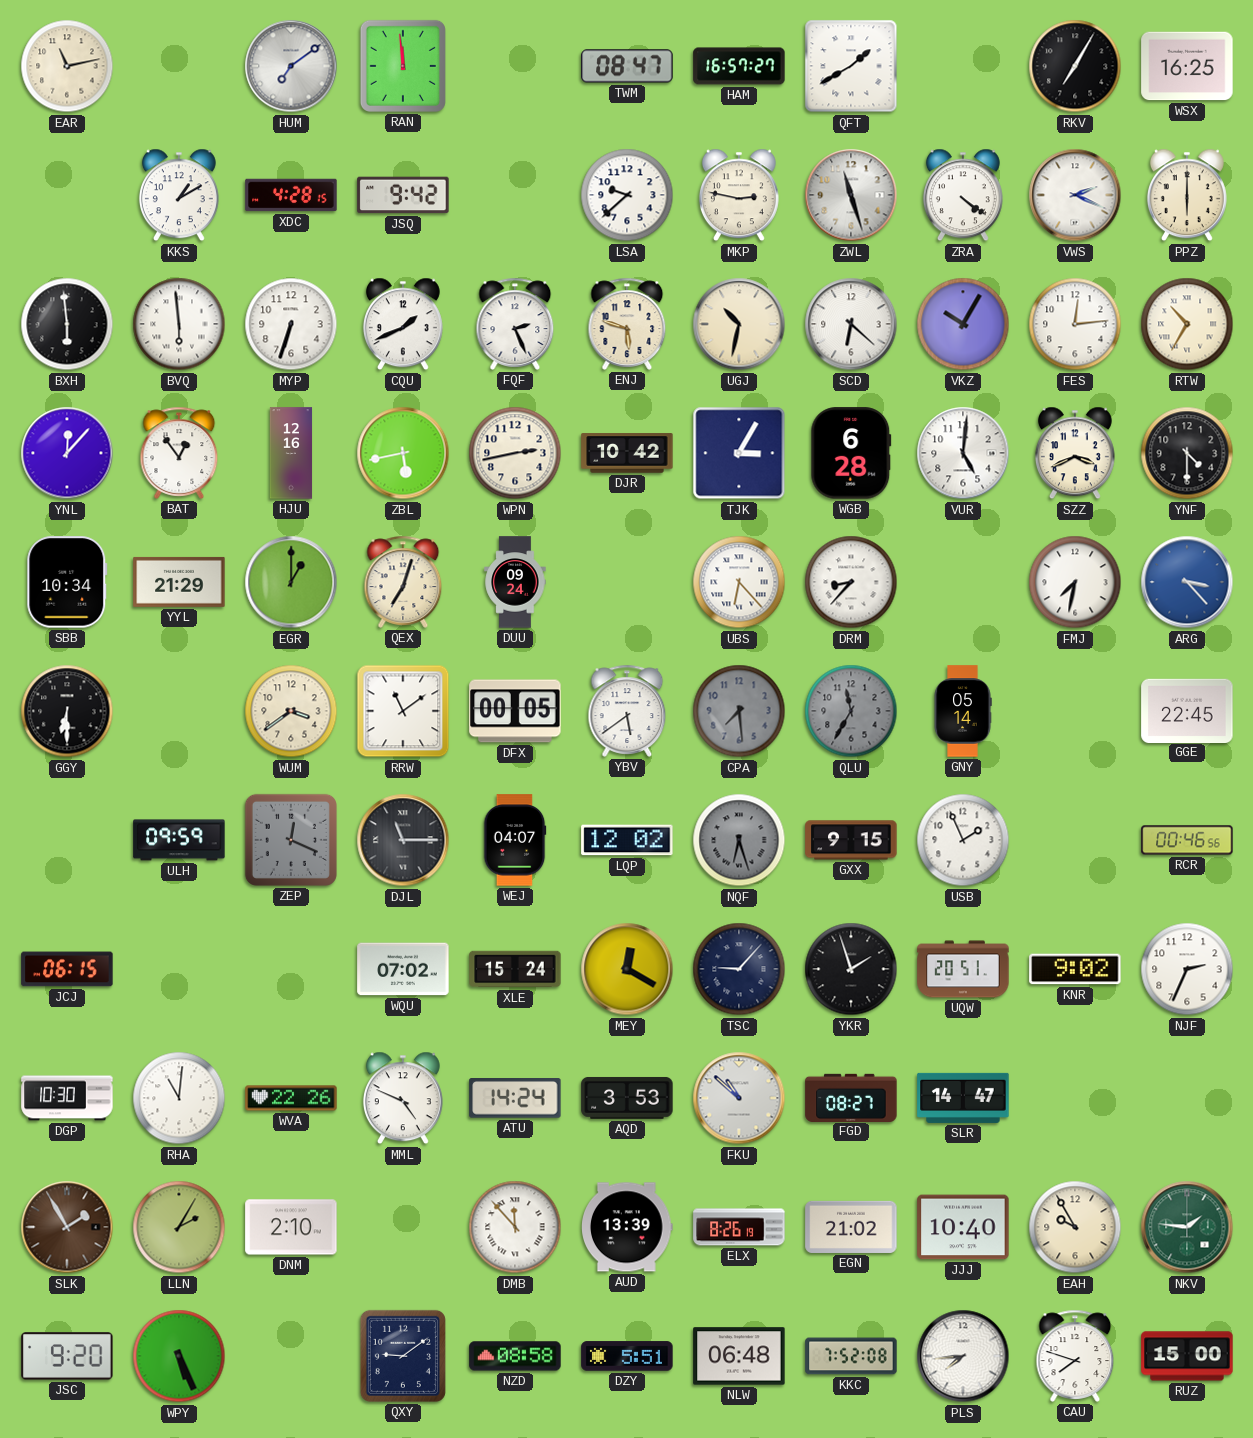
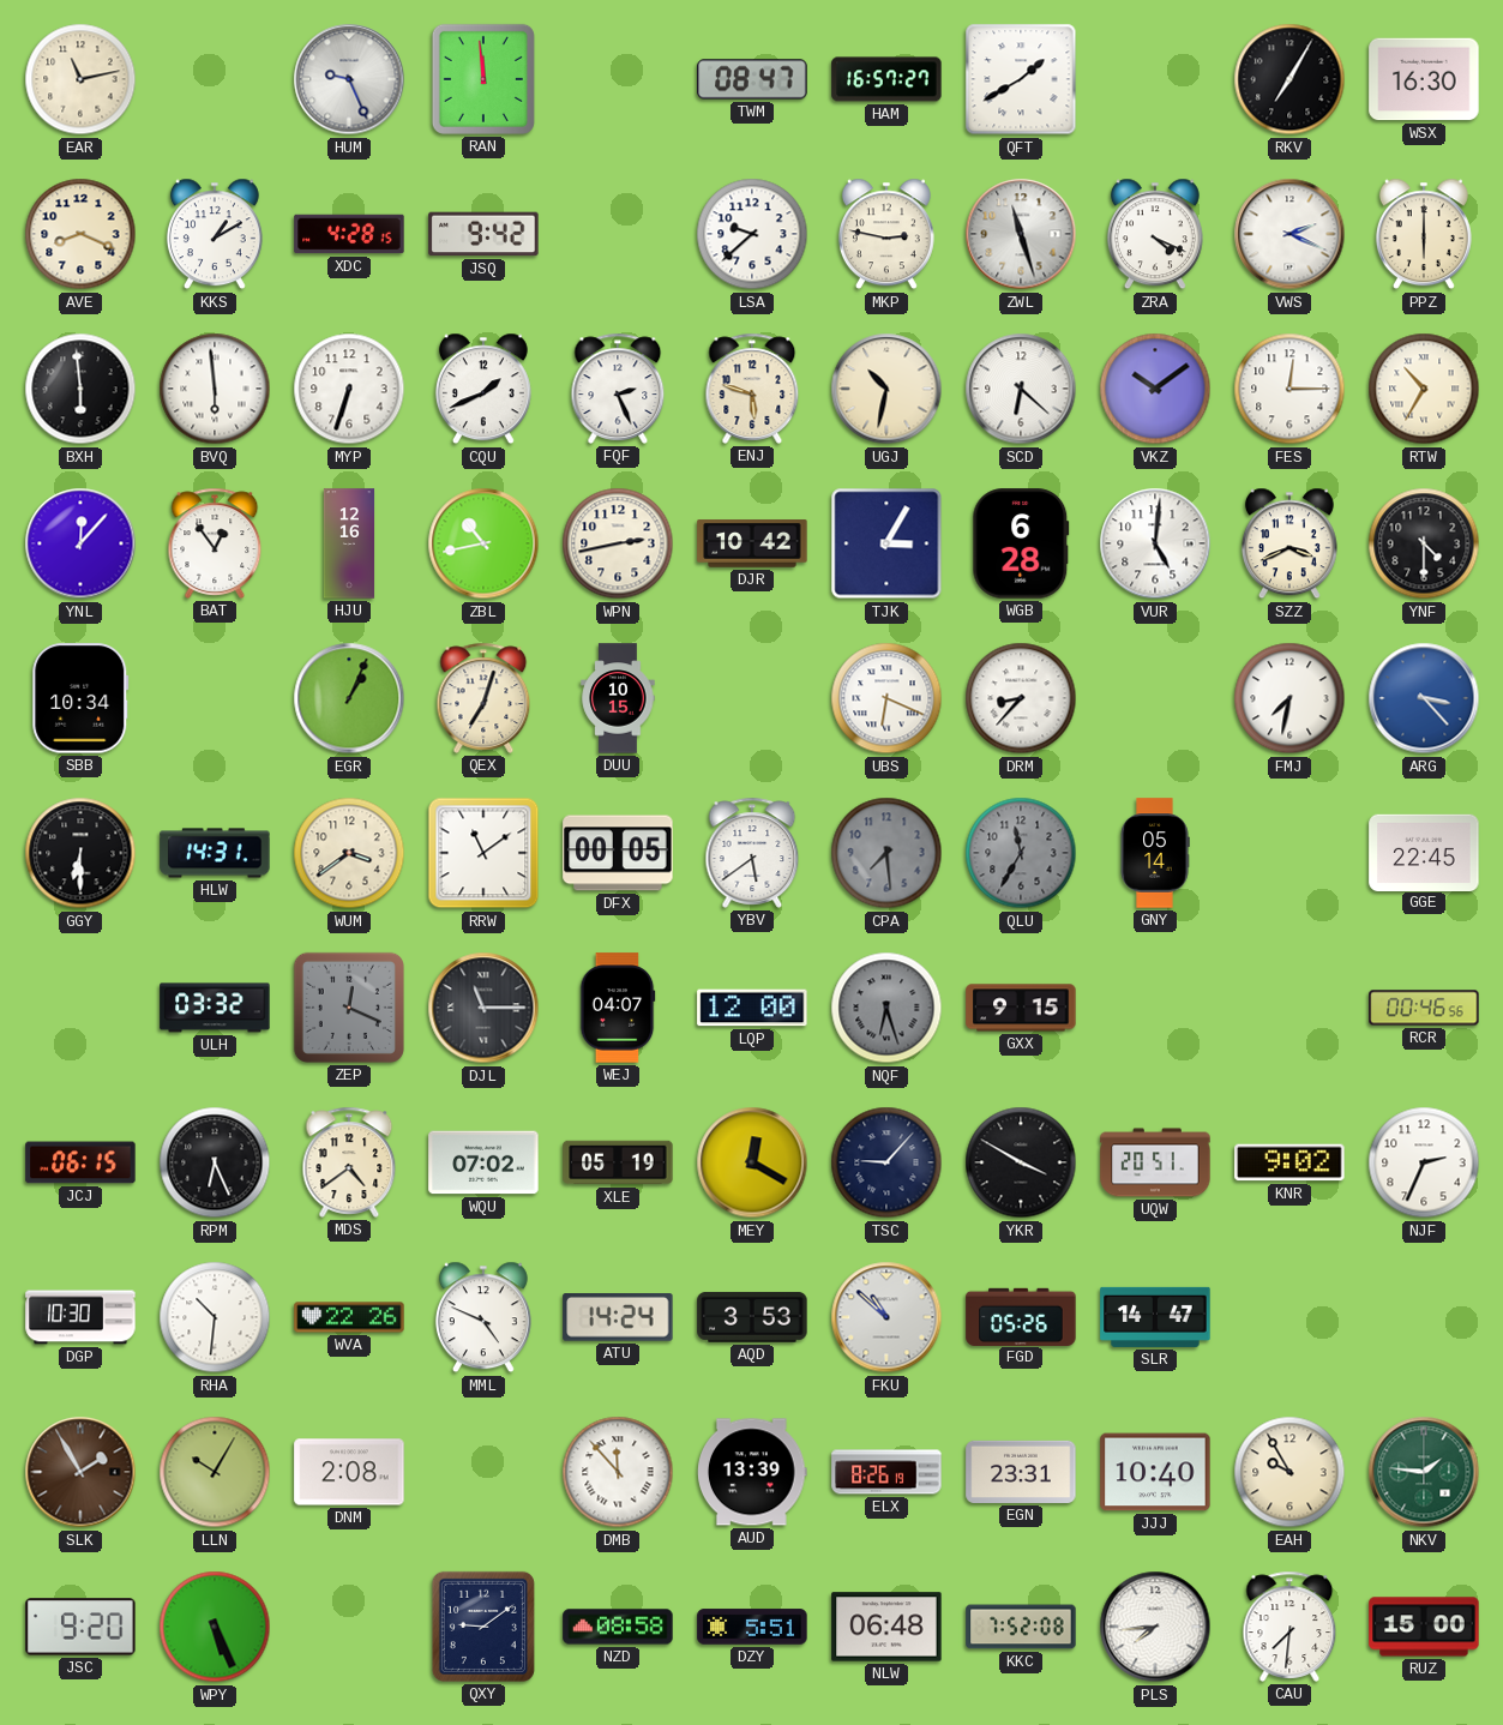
HUM: 7:09 -> 9:26 (349, 79)
WSX: 16:25 -> 16:30 (1424, 79)
AVE: none -> 8:19 (80, 234)
ZRA: 4:21 -> 4:19 (1155, 234)
VKZ: 10:05 -> 10:09 (1155, 389)
FES: 12:14 -> 12:15 (1289, 389)
ZBL: 5:43 -> 10:43 (483, 543)
YYL: 21:29 -> none (179, 582)
EGR: 1:00 -> 1:04 (349, 698)
DUU: 09:24 -> 10:15 (618, 698)
UBS: 6:23 -> 6:19 (886, 698)
HLW: none -> 14:31 (215, 853)
ULH: 09:59 -> 03:32 (215, 1008)
LQP: 12:02 -> 12:00 (752, 1008)
USB: 1:56 -> none (963, 840)
RPM: none -> 6:26 (215, 1162)
MDS: none -> 4:39 (349, 1162)
XLE: 15:24 -> 05:19 (618, 1162)
YKR: 1:57 -> 3:50 (1021, 1162)
RHA: 11:01 -> 10:31 (215, 1317)
FGD: 08:27 -> 05:26 (1021, 1316)
LLN: 2:05 -> 10:05 (215, 1472)
DNM: 2:10 -> 2:08 (349, 1472)
EGN: 21:02 -> 23:31 (1021, 1472)
CAU: 7:48 -> 7:31 (1289, 1627)
